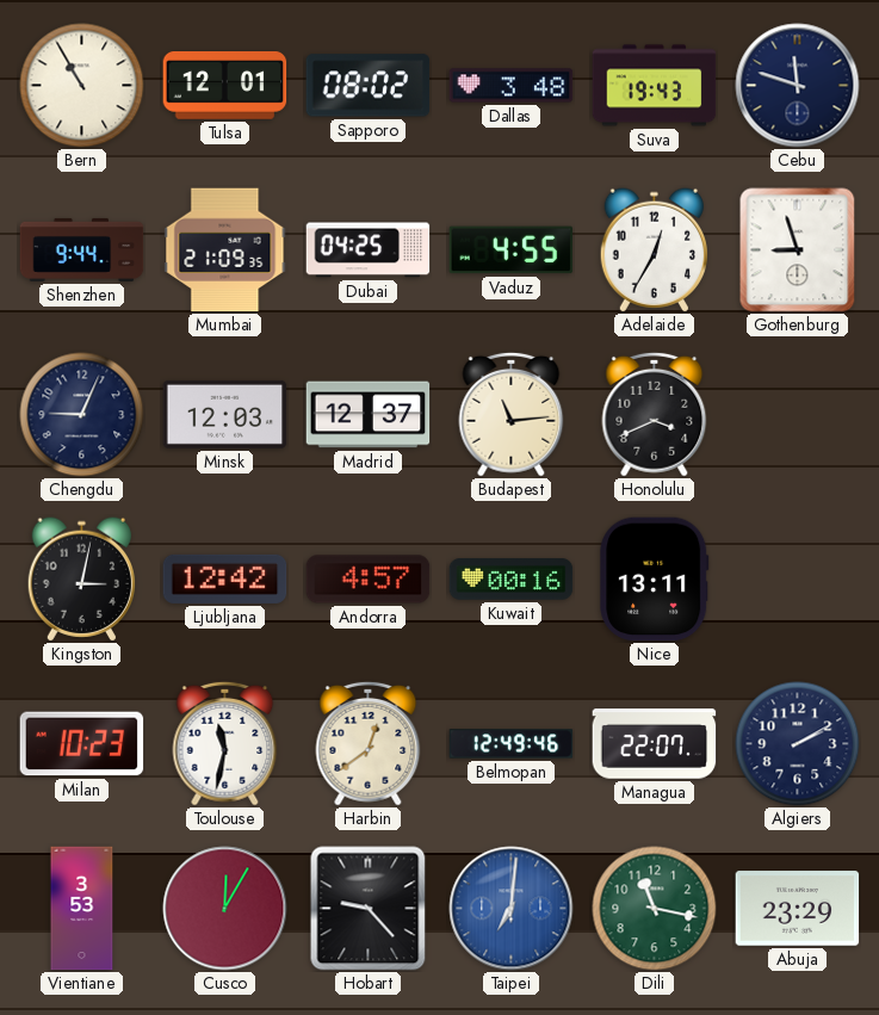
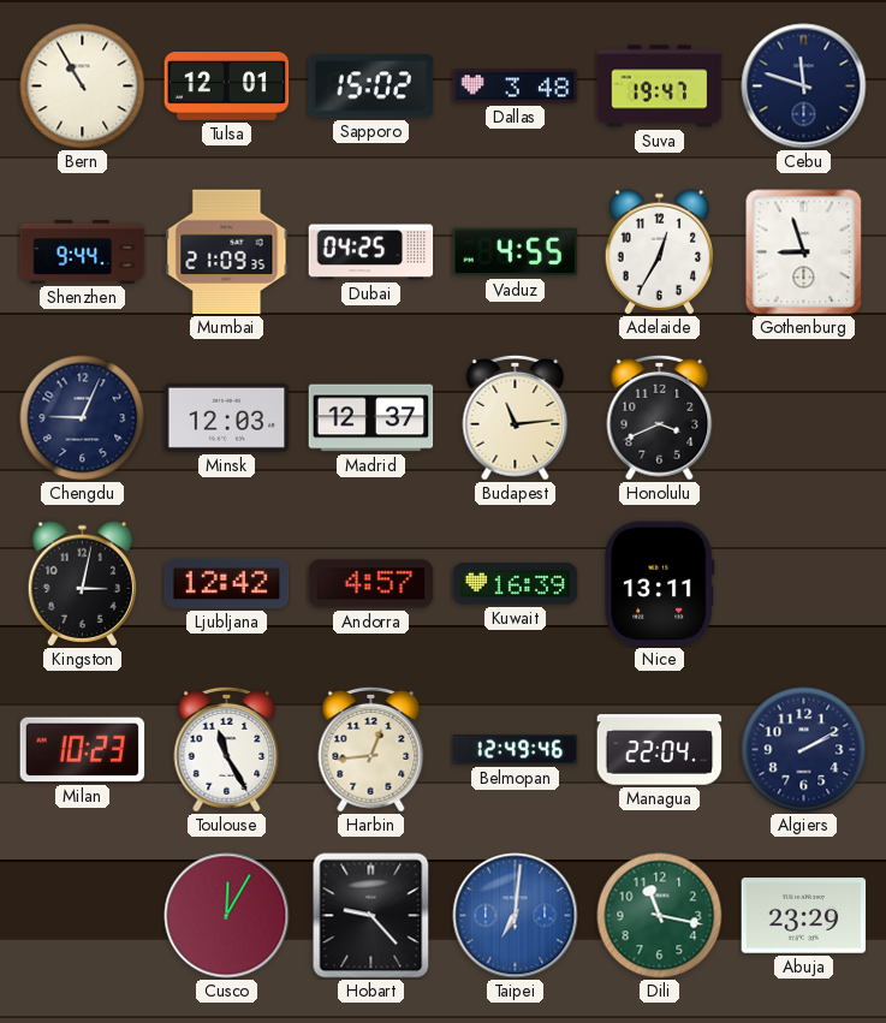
Sapporo: 08:02 -> 15:02 (371, 87)
Suva: 19:43 -> 19:47 (660, 87)
Kuwait: 00:16 -> 16:39 (516, 584)
Toulouse: 11:32 -> 11:25 (227, 749)
Harbin: 12:39 -> 12:44 (371, 749)
Managua: 22:07 -> 22:04 (660, 750)
Vientiane: 3:53 -> none (82, 909)
